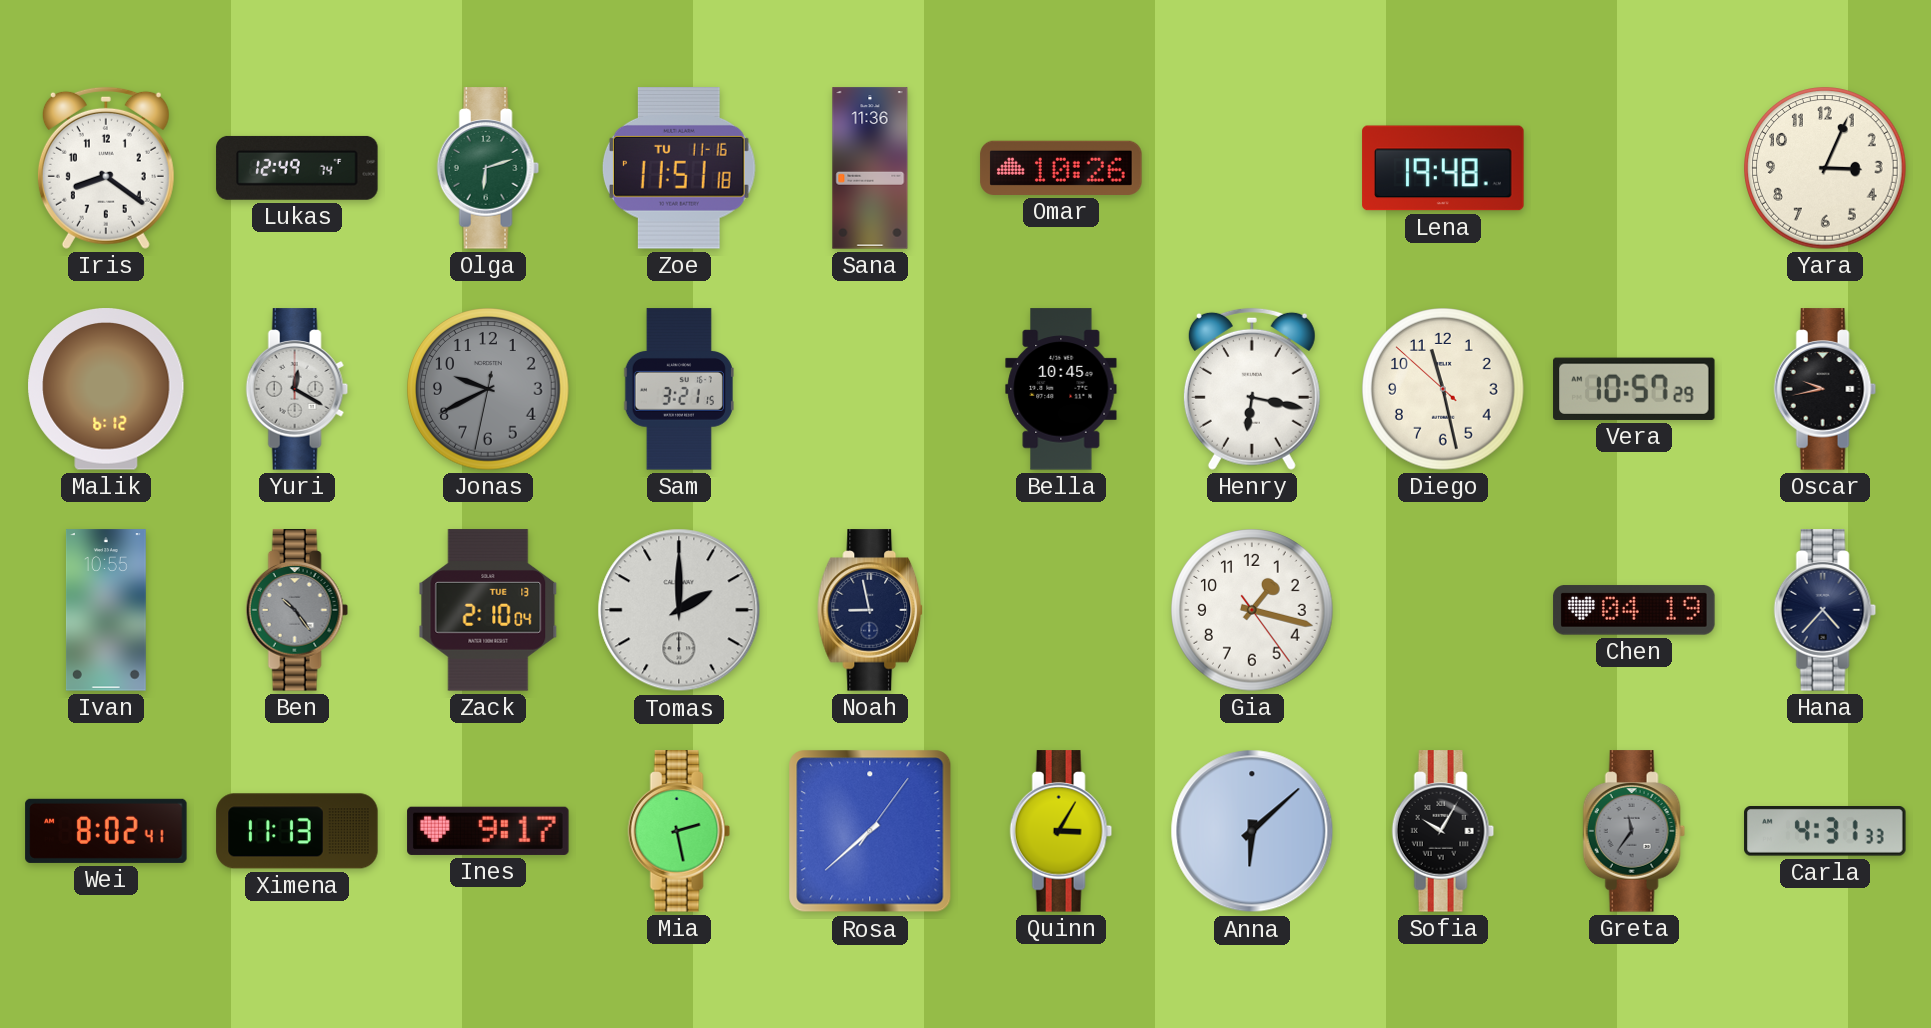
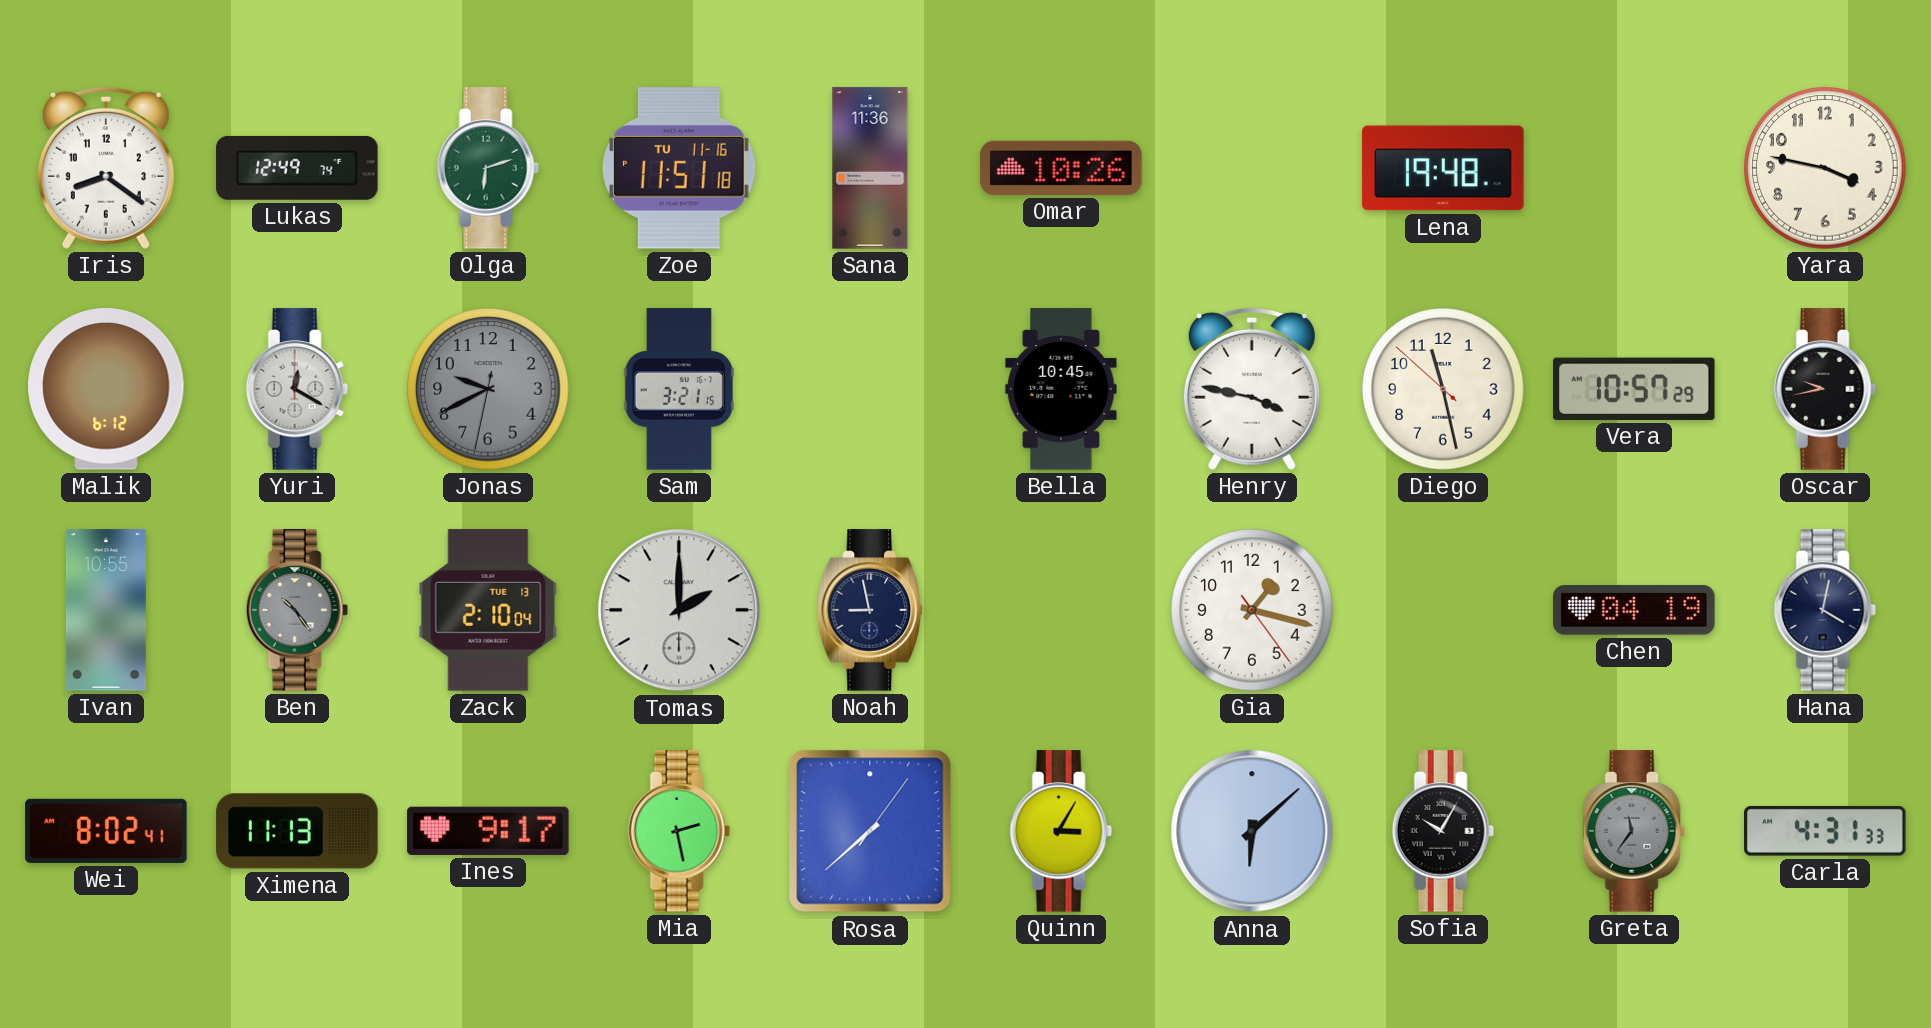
Yara: 3:04 -> 3:47 (1825, 168)
Henry: 6:17 -> 3:47 (1252, 389)
Hana: 4:37 -> 4:02 (1825, 610)
